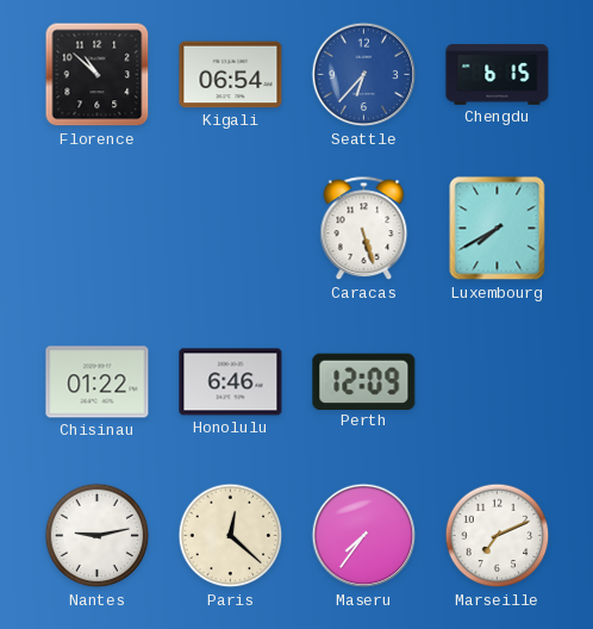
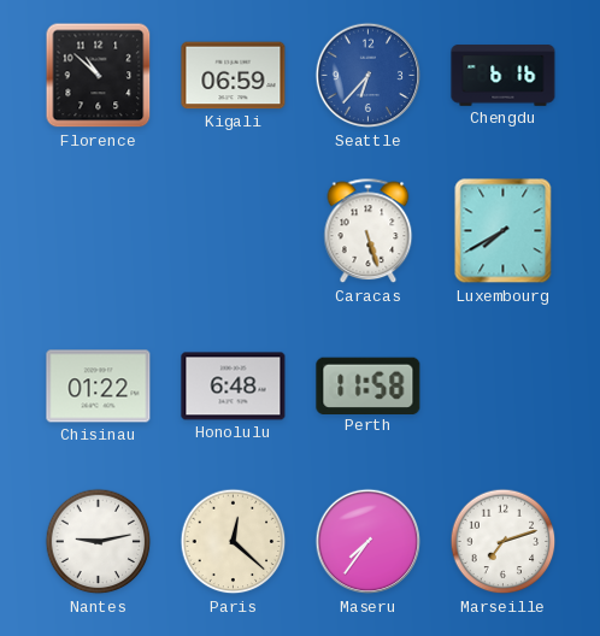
Kigali: 06:54 -> 06:59 (234, 76)
Chengdu: 6:15 -> 6:16 (504, 76)
Honolulu: 6:46 -> 6:48 (234, 387)
Perth: 12:09 -> 11:58 (369, 385)
Marseille: 7:11 -> 7:12 (504, 542)
